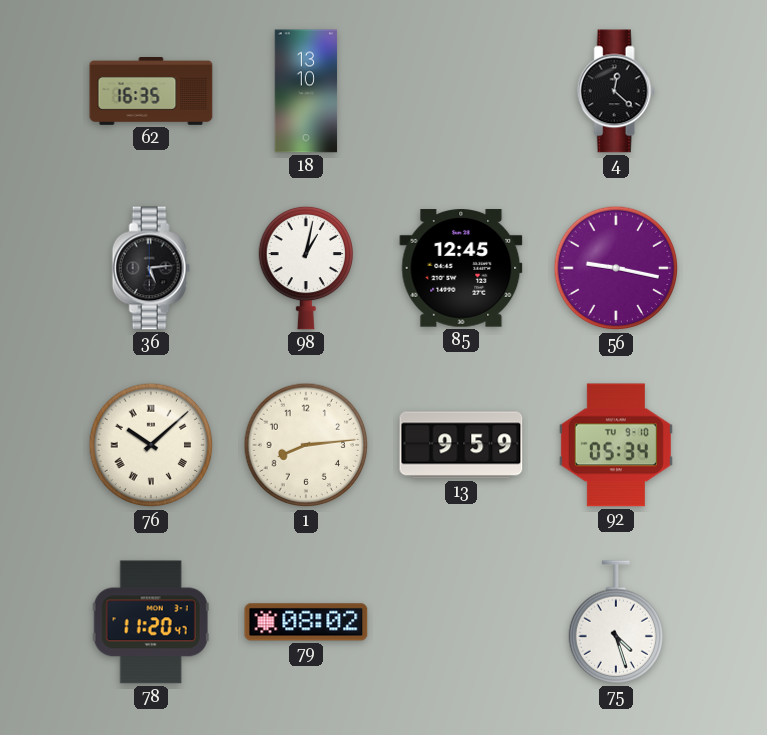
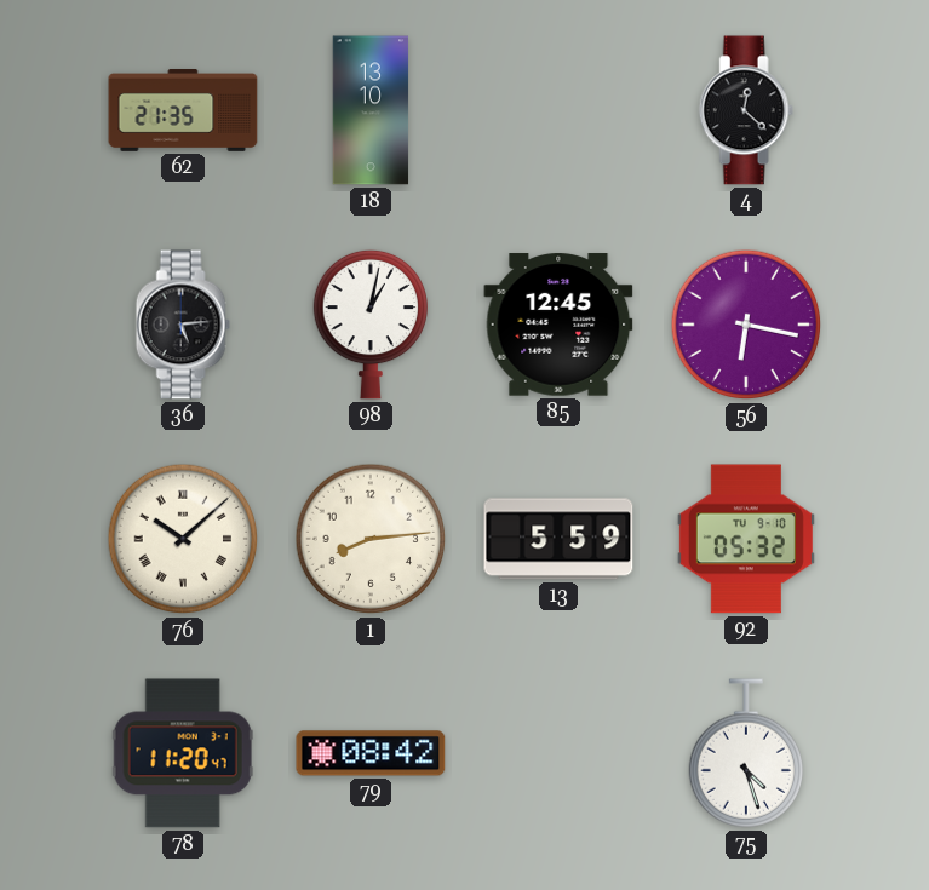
62: 16:35 -> 21:35 (183, 111)
56: 9:17 -> 6:17 (746, 325)
13: 9:59 -> 5:59 (558, 539)
92: 05:34 -> 05:32 (746, 539)
79: 08:02 -> 08:42 (371, 753)
